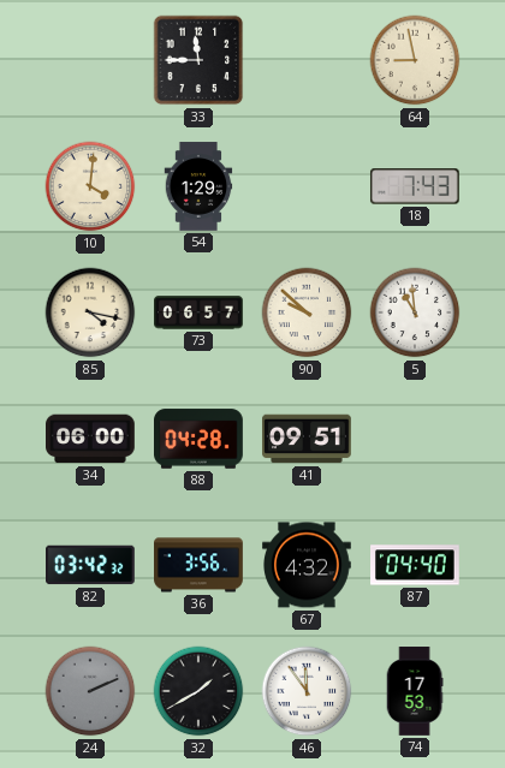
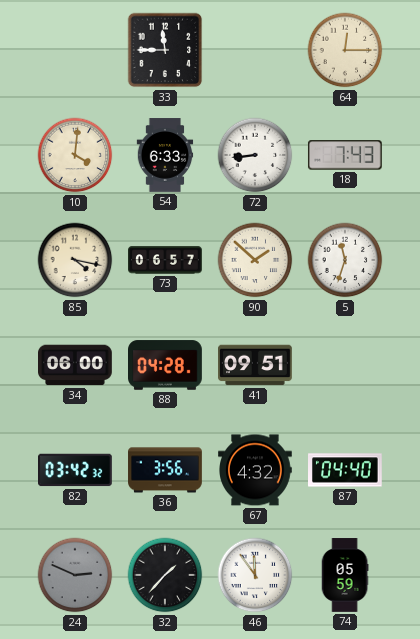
64: 8:58 -> 12:15 (345, 50)
54: 1:29 -> 6:33 (165, 155)
72: none -> 8:44 (255, 155)
90: 9:52 -> 1:52 (255, 260)
5: 10:59 -> 11:33 (345, 260)
24: 2:11 -> 2:49 (75, 575)
32: 1:40 -> 1:37 (165, 575)
74: 17:53 -> 05:59 (345, 575)
